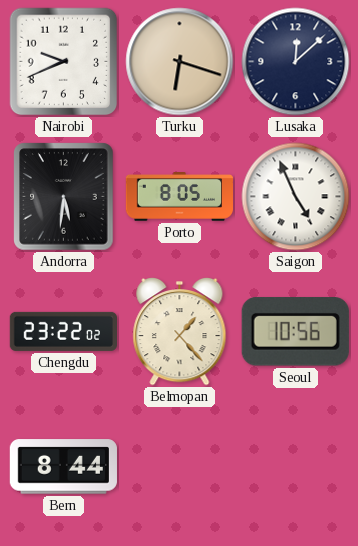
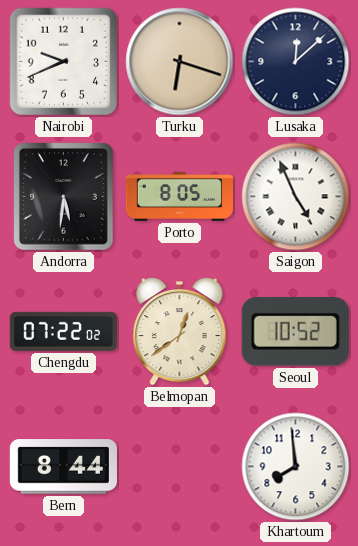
Chengdu: 23:22 -> 07:22 (63, 331)
Belmopan: 1:23 -> 12:39 (180, 331)
Seoul: 10:56 -> 10:52 (295, 332)
Khartoum: none -> 7:59 (296, 467)
